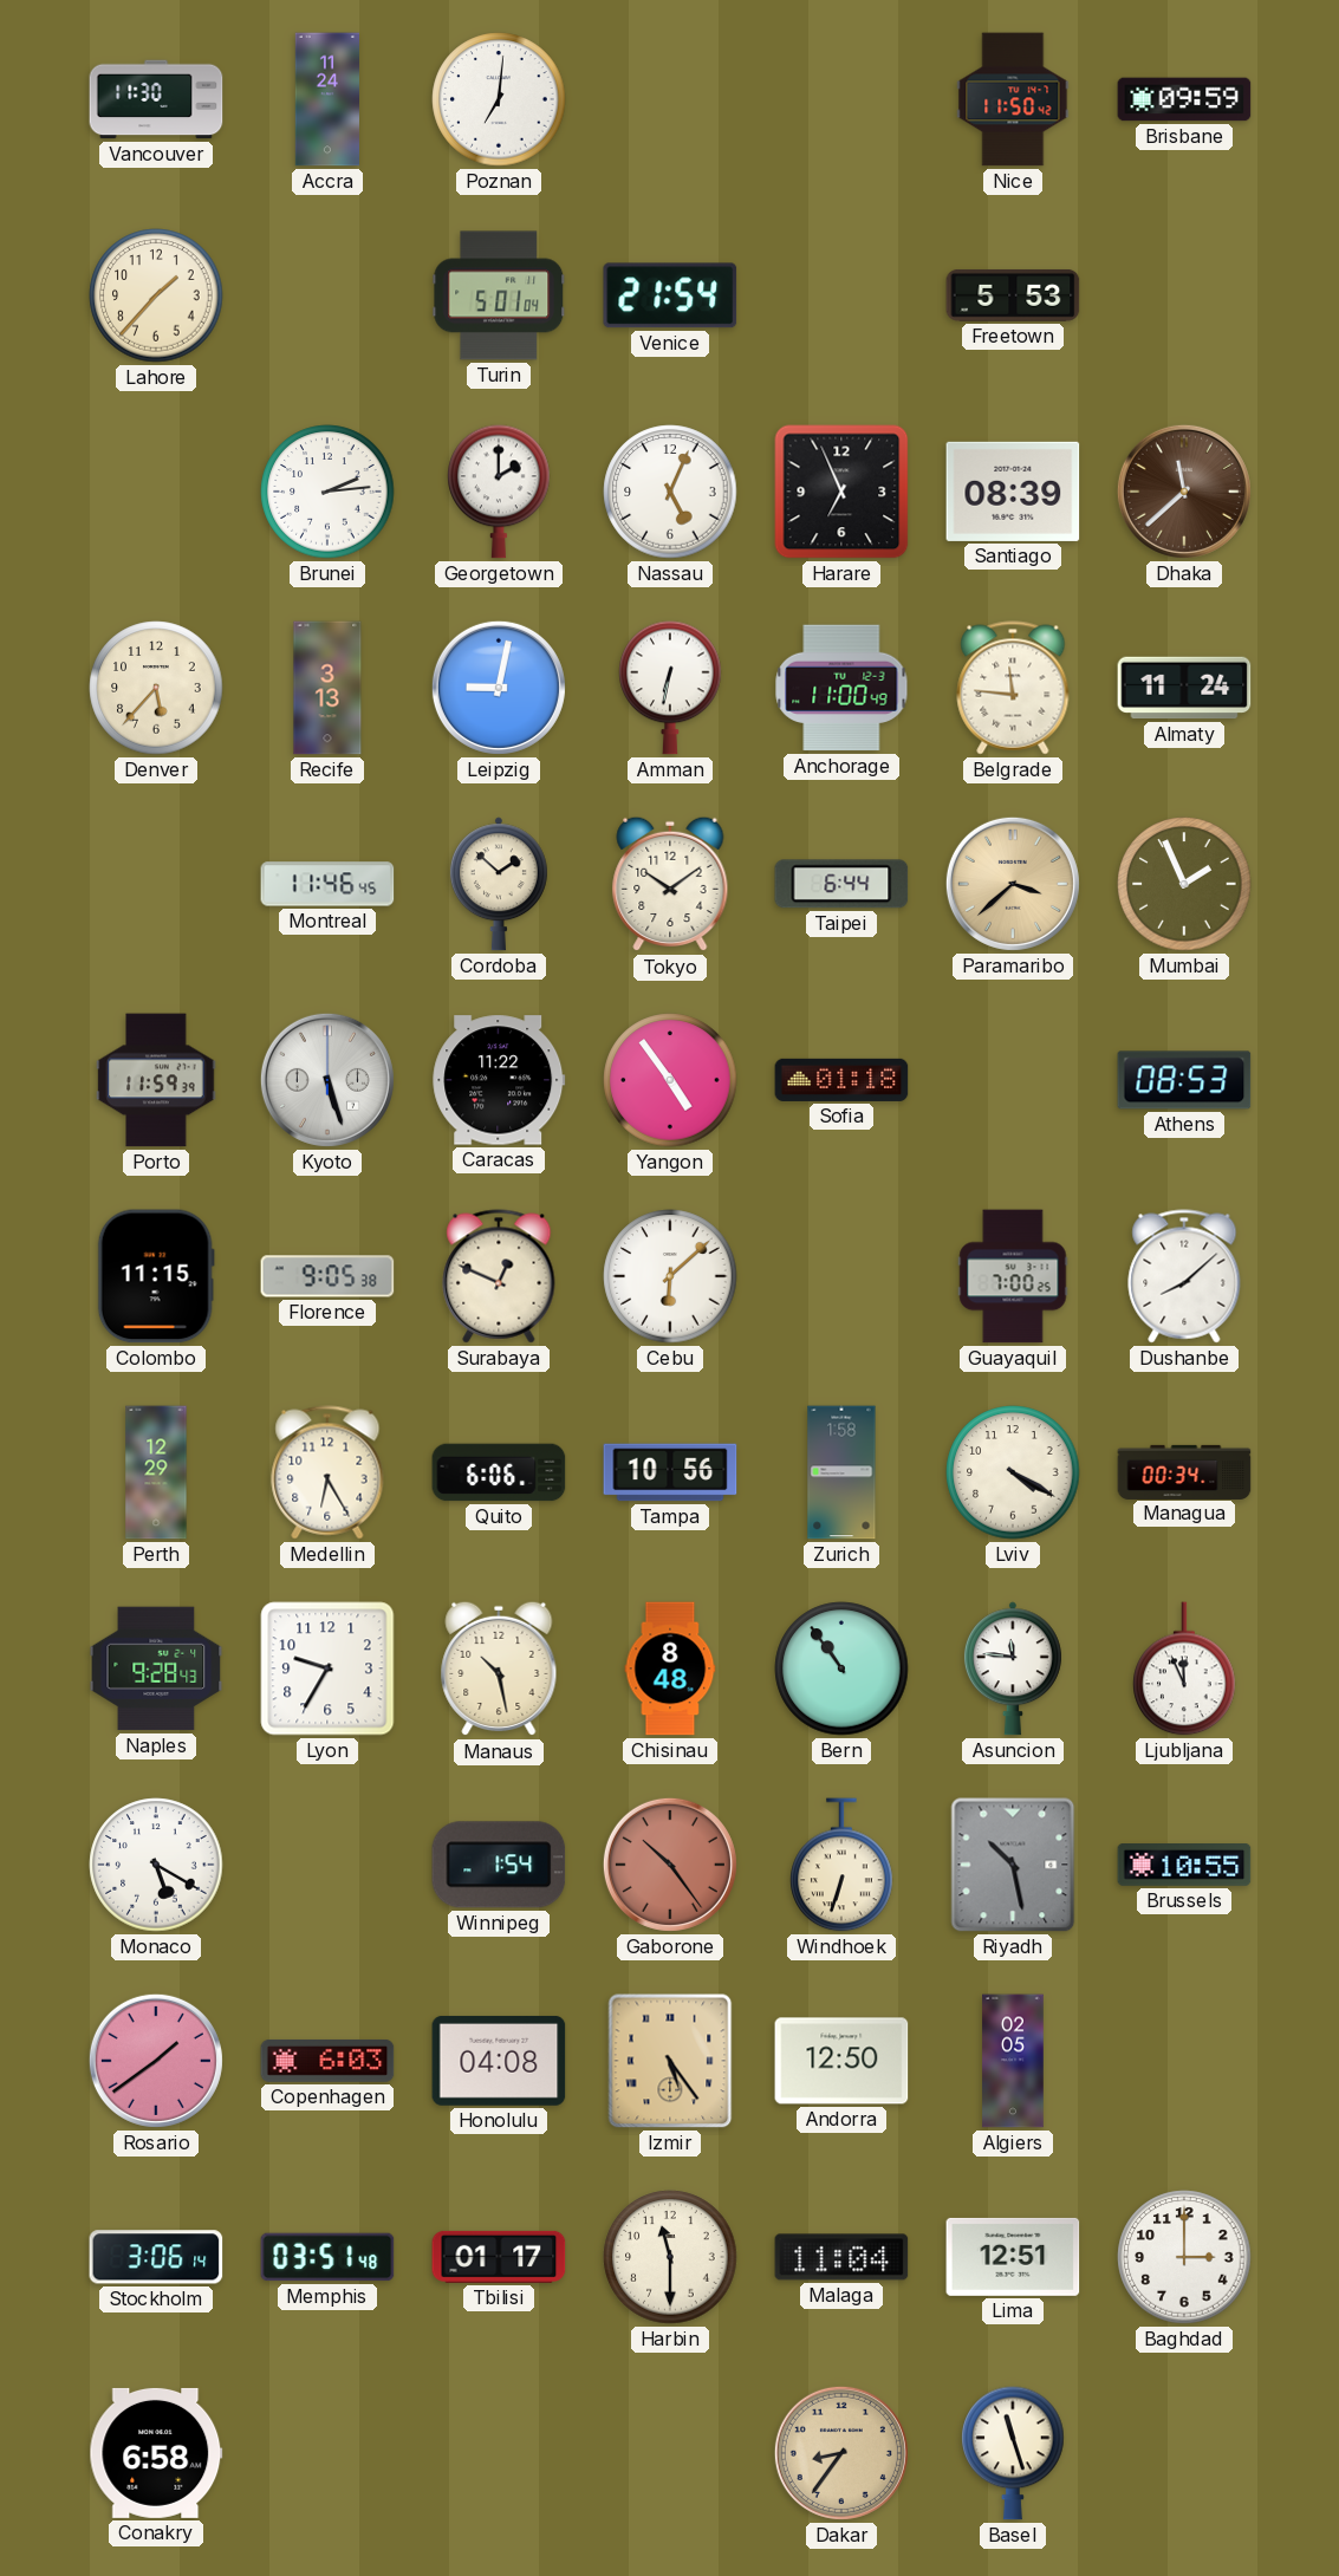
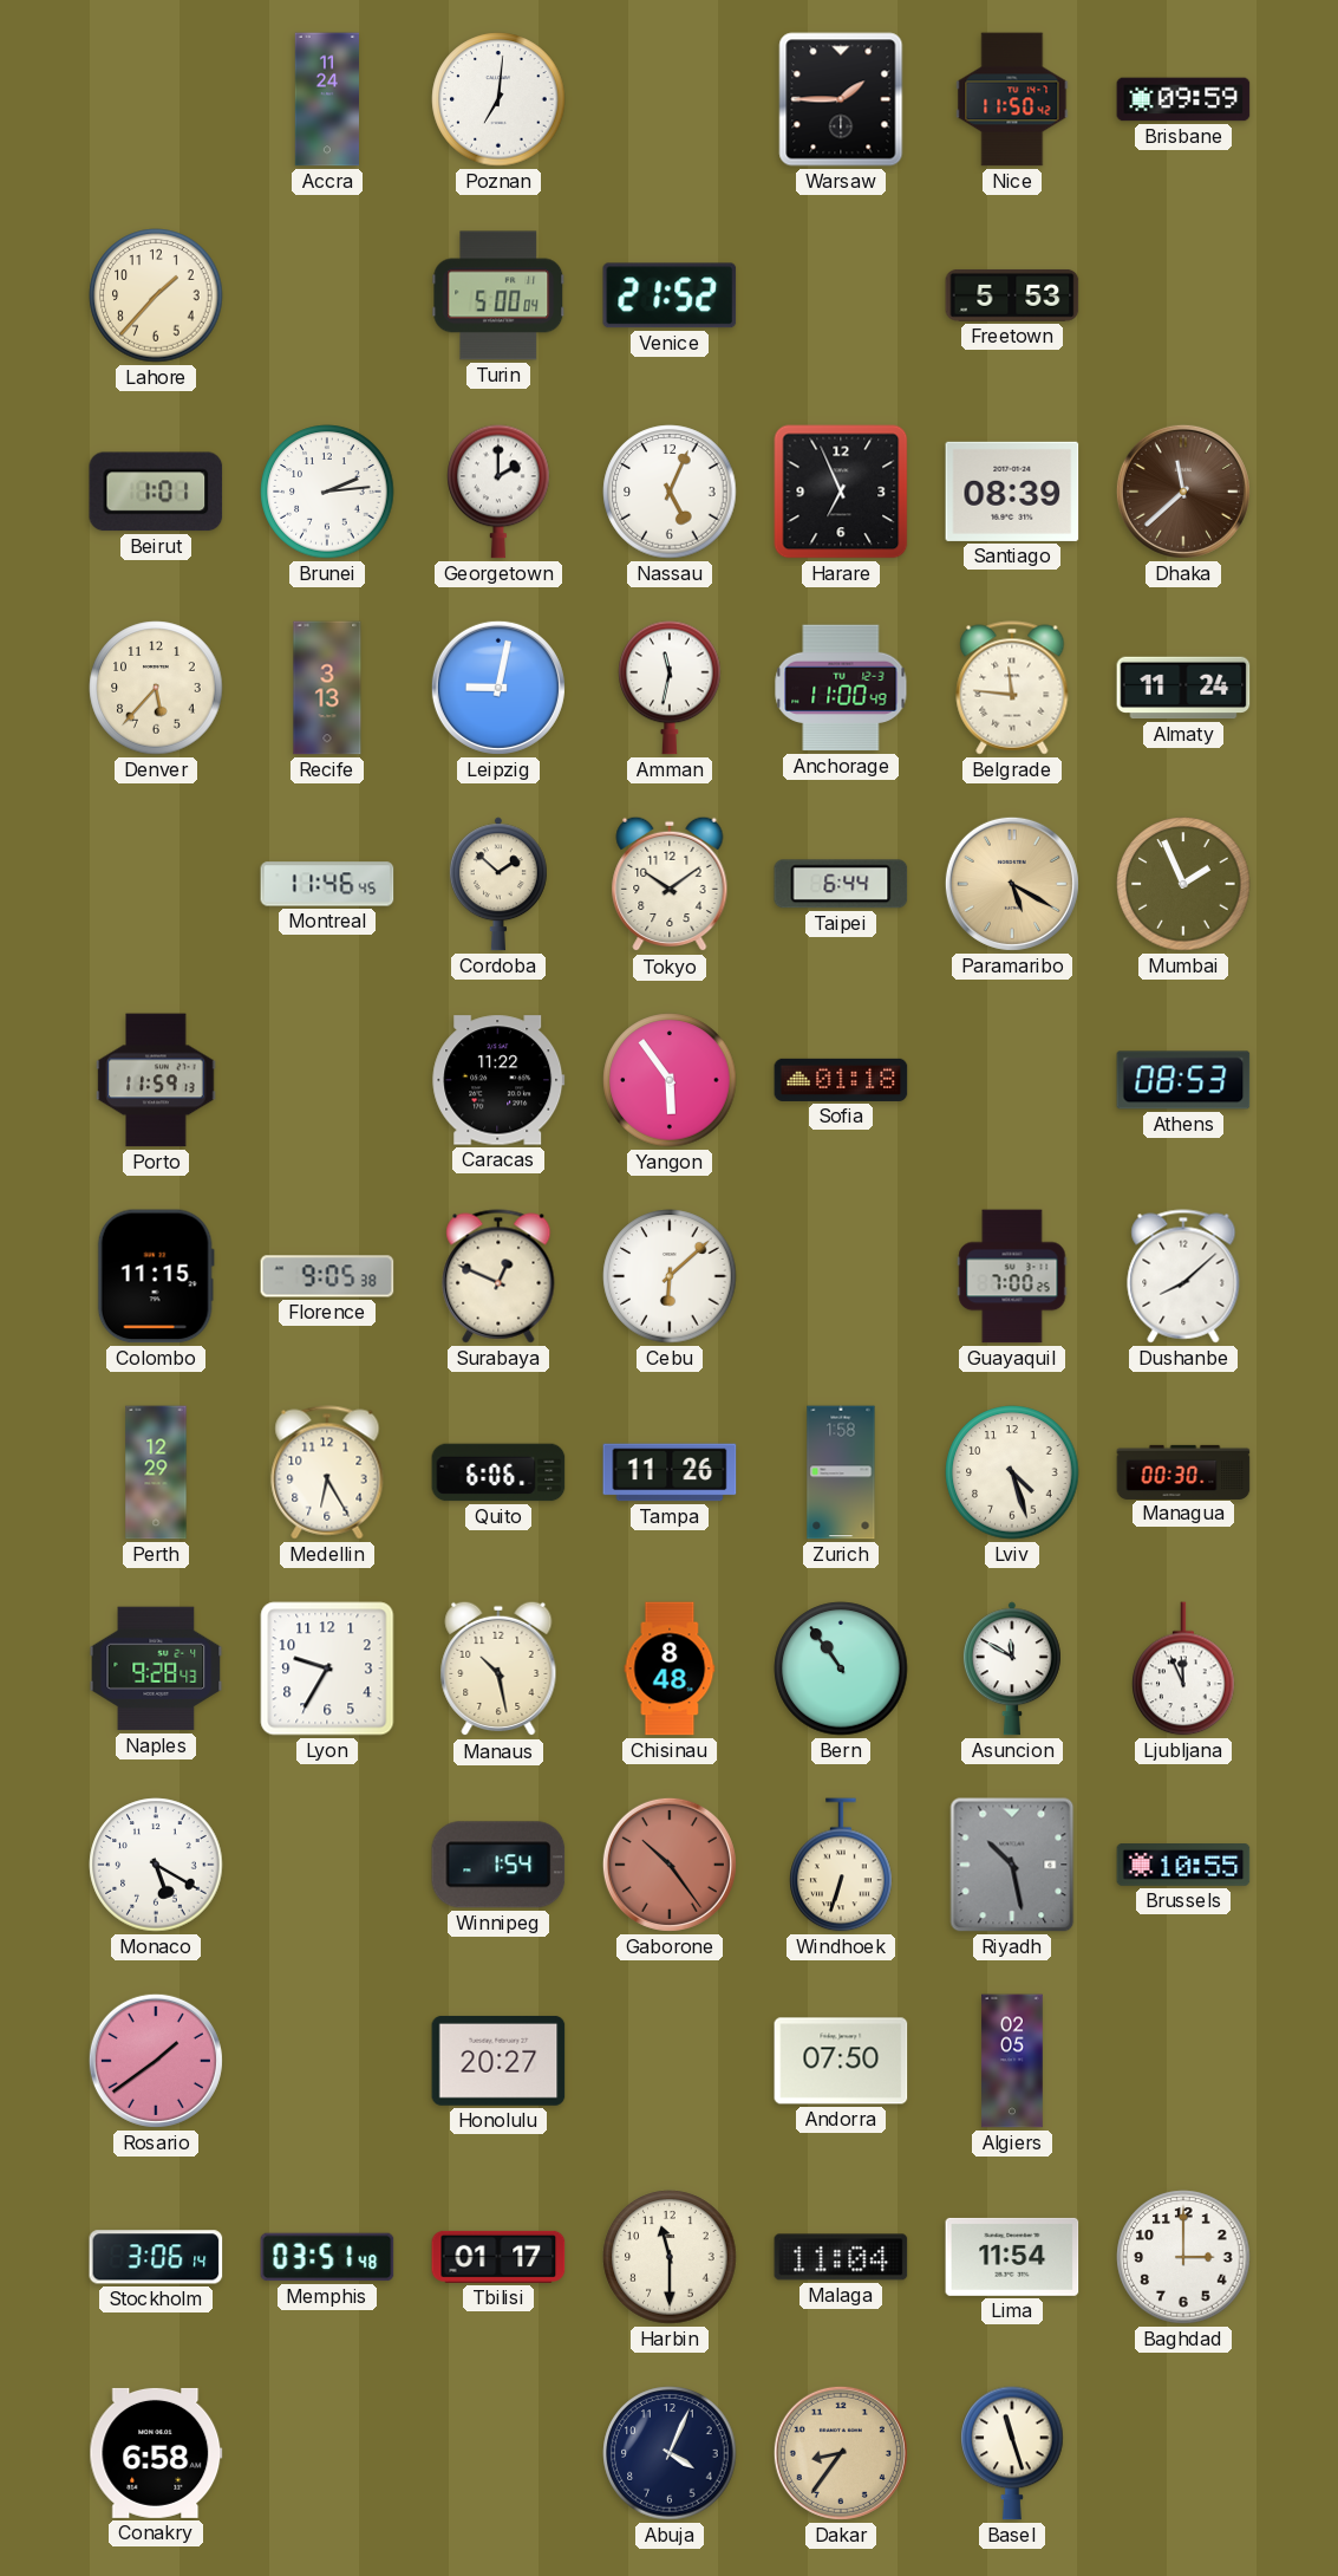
Vancouver: 11:30 -> none (156, 99)
Warsaw: none -> 1:45 (841, 99)
Turin: 5:01 -> 5:00 (498, 295)
Venice: 21:54 -> 21:52 (670, 295)
Beirut: none -> 1:01 (156, 492)
Amman: 6:32 -> 11:32 (670, 688)
Paramaribo: 3:38 -> 5:20 (1012, 884)
Porto: 11:59:39 -> 11:59:13 (156, 1080)
Kyoto: 5:27 -> none (327, 1080)
Yangon: 4:54 -> 5:54 (670, 1080)
Tampa: 10:56 -> 11:26 (670, 1472)
Lviv: 4:20 -> 4:27 (1012, 1472)
Managua: 00:34 -> 00:30 (1183, 1471)
Asuncion: 11:46 -> 11:50 (1012, 1668)
Copenhagen: 6:03 -> none (327, 2061)
Honolulu: 04:08 -> 20:27 (498, 2061)
Izmir: 5:24 -> none (670, 2061)
Andorra: 12:50 -> 07:50 (841, 2061)
Lima: 12:51 -> 11:54 (1012, 2257)
Abuja: none -> 4:04 (670, 2453)
